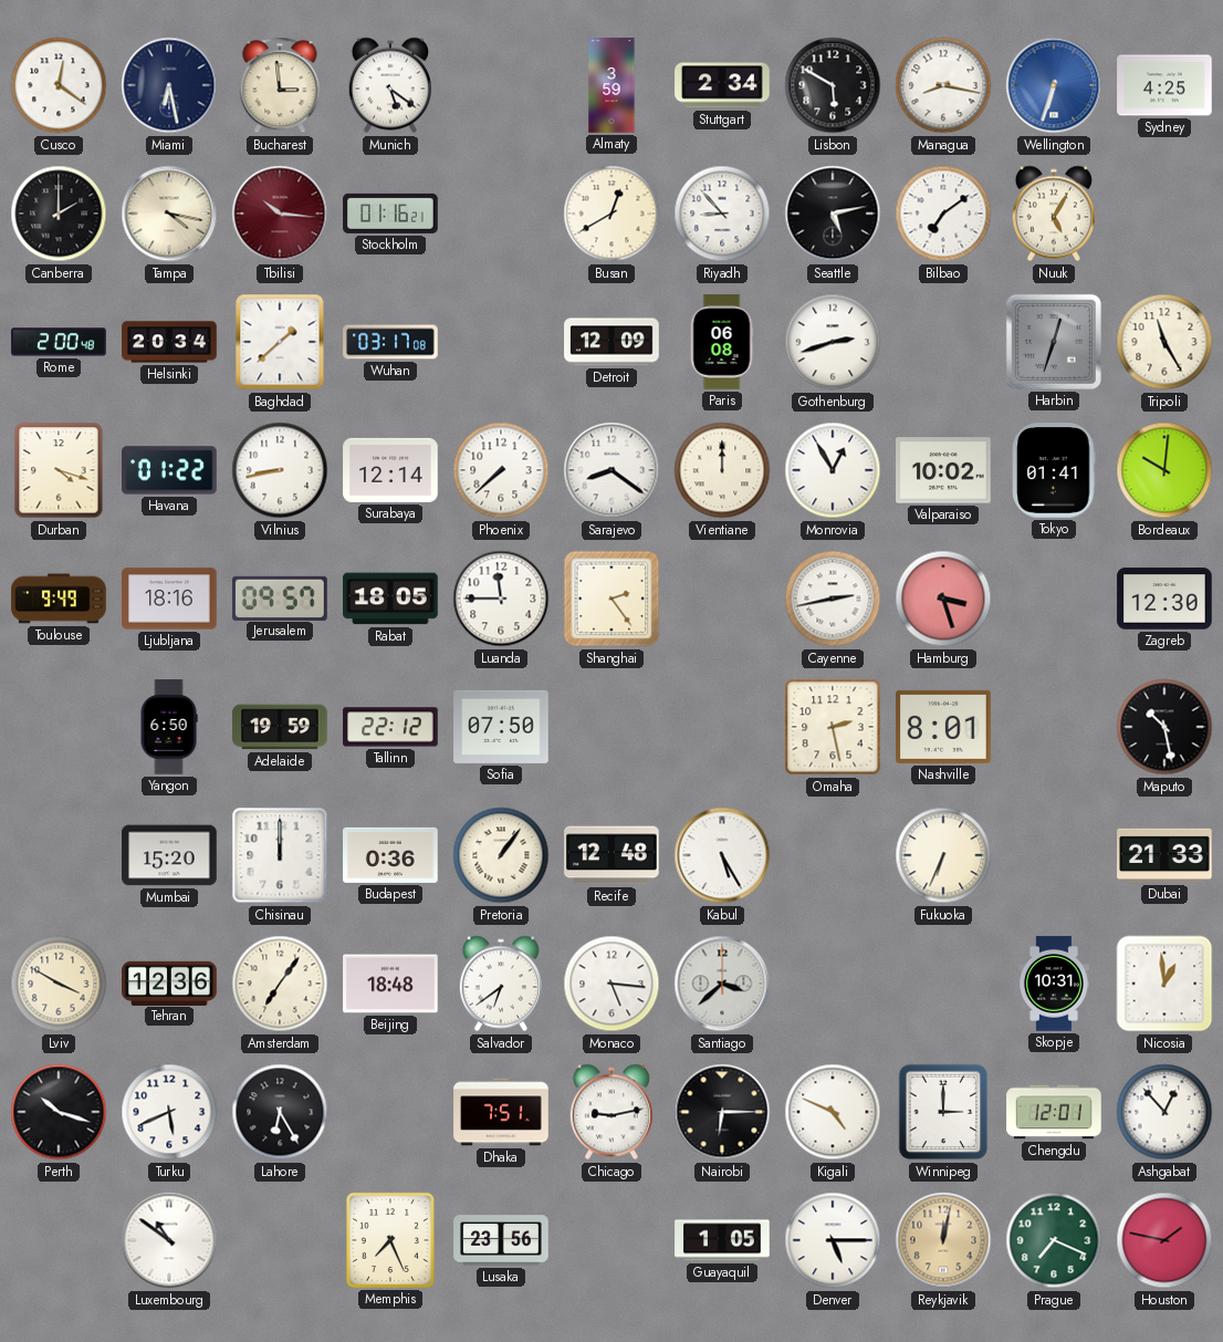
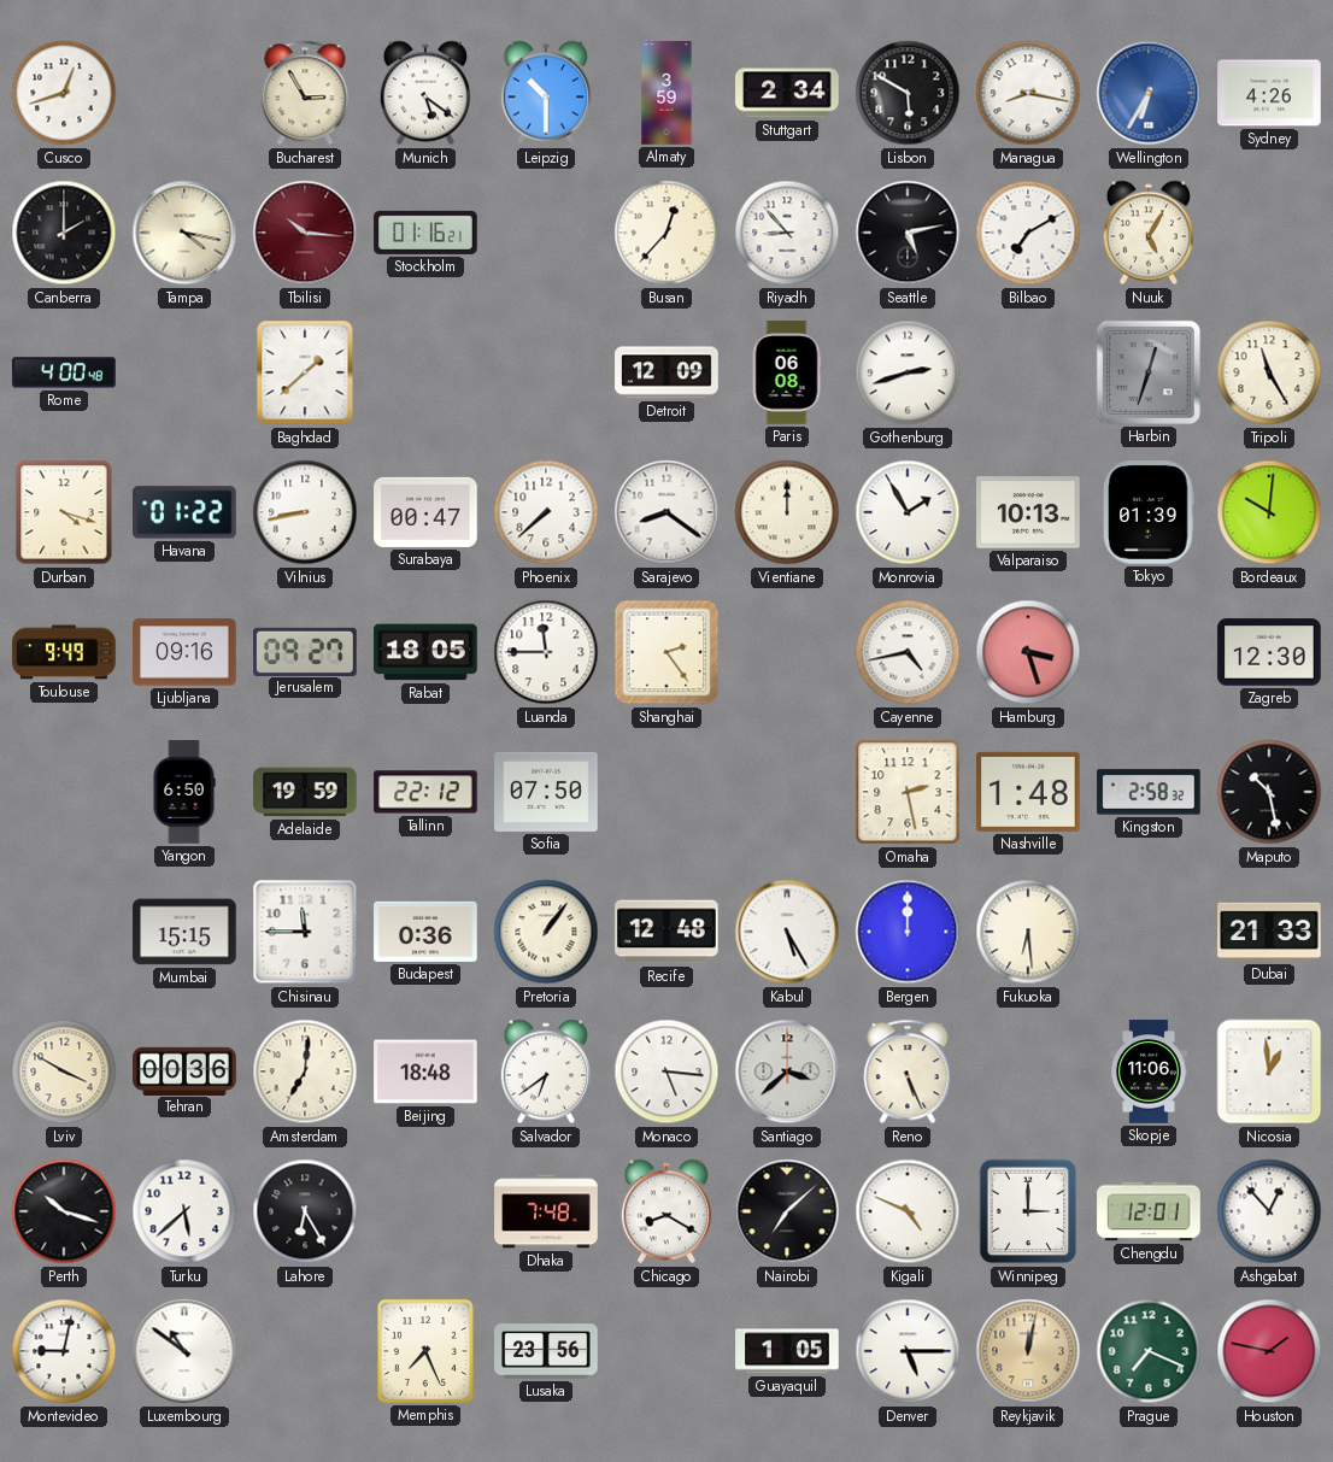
Cusco: 12:21 -> 12:42 (64, 93)
Miami: 6:28 -> none (169, 85)
Bucharest: 2:59 -> 2:55 (305, 93)
Leipzig: none -> 10:30 (546, 93)
Wellington: 6:33 -> 6:35 (1149, 93)
Sydney: 4:25 -> 4:26 (1269, 93)
Busan: 12:40 -> 12:37 (666, 233)
Bilbao: 7:09 -> 7:10 (1028, 233)
Rome: 2:00 -> 4:00 (64, 372)
Helsinki: 20:34 -> none (169, 342)
Wuhan: 03:17 -> none (390, 342)
Surabaya: 12:14 -> 00:47 (425, 512)
Monrovia: 12:55 -> 1:55 (908, 512)
Valparaiso: 10:02 -> 10:13 (1028, 512)
Tokyo: 01:41 -> 01:39 (1149, 512)
Ljubljana: 18:16 -> 09:16 (184, 652)
Jerusalem: 09:57 -> 09:27 (305, 651)
Cayenne: 2:43 -> 4:43 (908, 652)
Nashville: 8:01 -> 1:48 (1028, 792)
Kingston: none -> 2:58 (1149, 792)
Mumbai: 15:20 -> 15:15 (184, 932)
Chisinau: 12:00 -> 11:45 (305, 932)
Bergen: none -> 12:00 (908, 932)
Fukuoka: 6:34 -> 6:29 (1028, 932)
Tehran: 12:36 -> 00:36 (184, 1070)
Amsterdam: 7:06 -> 7:01 (305, 1071)
Reno: none -> 5:26 (908, 1071)
Skopje: 10:31 -> 11:06 (1150, 1071)
Turku: 5:41 -> 5:38 (184, 1211)
Dhaka: 7:51 -> 7:48 (546, 1211)
Chicago: 9:13 -> 8:20 (666, 1211)
Nairobi: 6:15 -> 7:08 (787, 1211)
Montevideo: none -> 9:02 (64, 1351)
